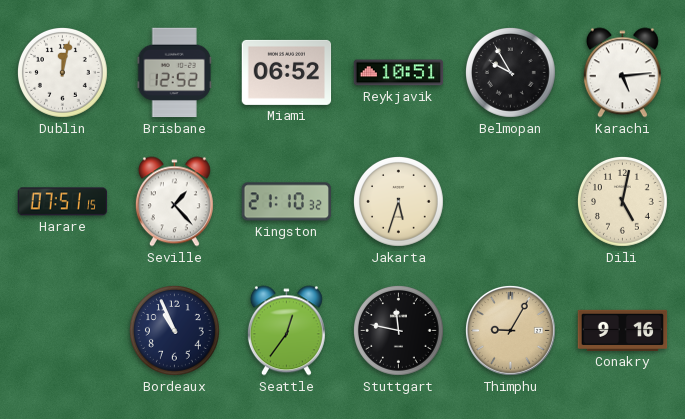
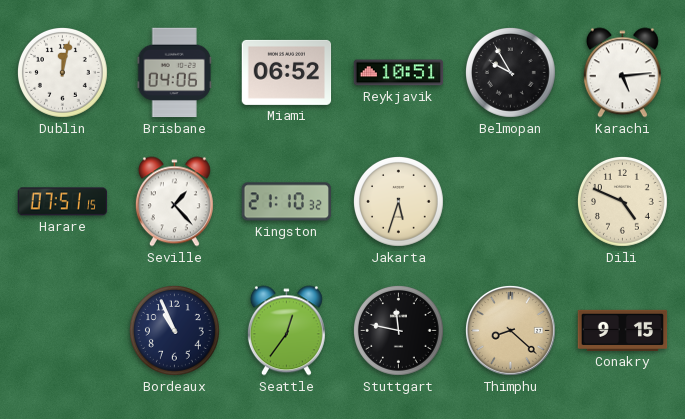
Brisbane: 12:52 -> 04:06 (174, 73)
Dili: 5:02 -> 4:49 (623, 202)
Thimphu: 9:05 -> 8:22 (510, 330)
Conakry: 9:16 -> 9:15 (623, 330)
